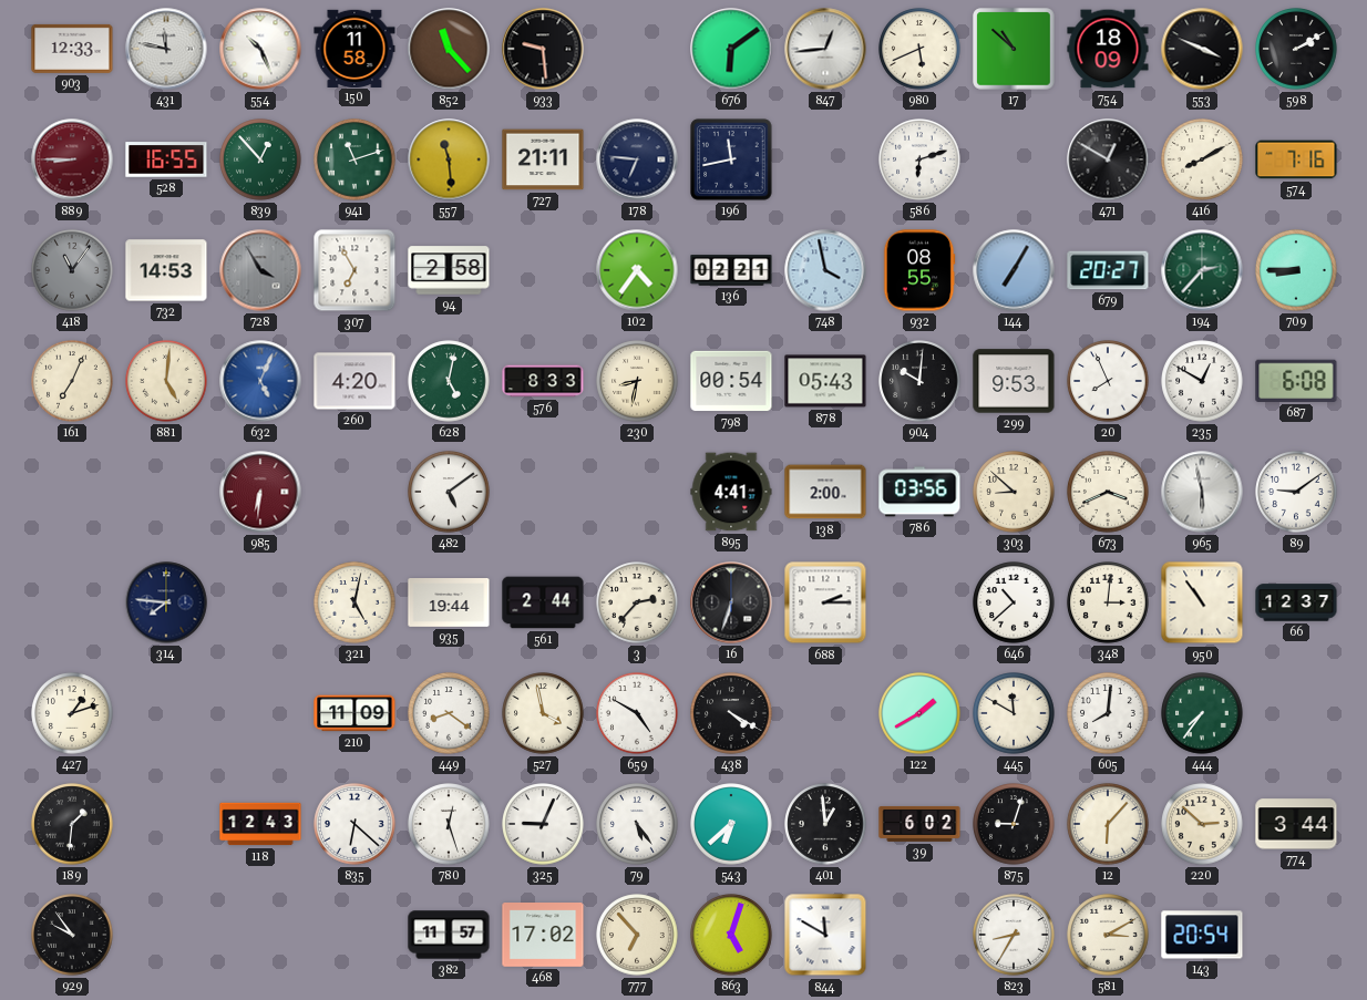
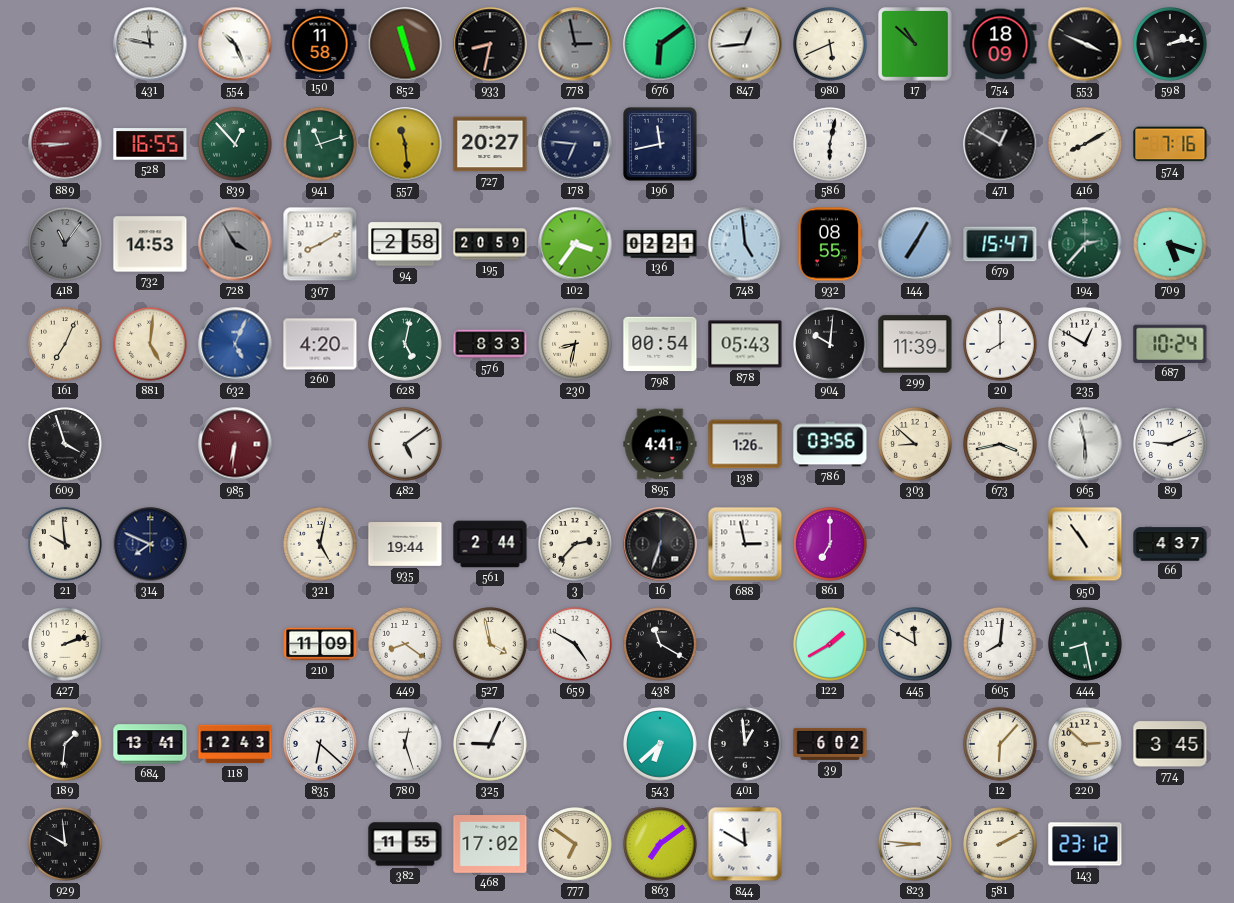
903: 12:33 -> none (72, 49)
852: 11:23 -> 11:27 (405, 44)
933: 9:29 -> 8:32 (490, 44)
778: none -> 2:58 (575, 44)
598: 2:10 -> 2:13 (1170, 44)
727: 21:11 -> 20:27 (490, 144)
586: 6:12 -> 6:02 (830, 144)
307: 6:55 -> 8:10 (320, 244)
195: none -> 20:59 (490, 244)
102: 4:36 -> 3:36 (575, 244)
748: 3:58 -> 4:59 (745, 244)
679: 20:27 -> 15:47 (1000, 244)
709: 8:45 -> 5:18 (1170, 244)
299: 9:53 -> 11:39 (915, 344)
20: 7:56 -> 8:00 (1000, 344)
687: 6:08 -> 10:24 (1170, 344)
609: none -> 3:57 (65, 444)
138: 2:00 -> 1:26 (745, 444)
673: 3:41 -> 3:43 (1000, 444)
89: 9:09 -> 9:11 (1170, 444)
21: none -> 9:59 (65, 544)
314: 7:46 -> 7:49 (150, 544)
688: 2:15 -> 2:58 (745, 544)
861: none -> 7:00 (830, 544)
646: 10:38 -> none (1014, 602)
348: 3:01 -> none (1108, 602)
66: 12:37 -> 4:37 (1170, 544)
427: 1:12 -> 2:12 (65, 644)
438: 4:20 -> 11:20 (660, 644)
444: 7:36 -> 8:28 (1085, 644)
684: none -> 13:41 (150, 744)
79: 5:24 -> none (637, 824)
875: 9:03 -> none (1014, 824)
774: 3:44 -> 3:45 (1170, 744)
929: 9:54 -> 9:59 (65, 844)
382: 11:57 -> 11:55 (405, 844)
777: 6:53 -> 6:51 (575, 844)
863: 5:03 -> 7:09 (660, 844)
823: 8:35 -> 8:46 (915, 844)
581: 3:10 -> 2:10 (1000, 844)
143: 20:54 -> 23:12 (1085, 844)
